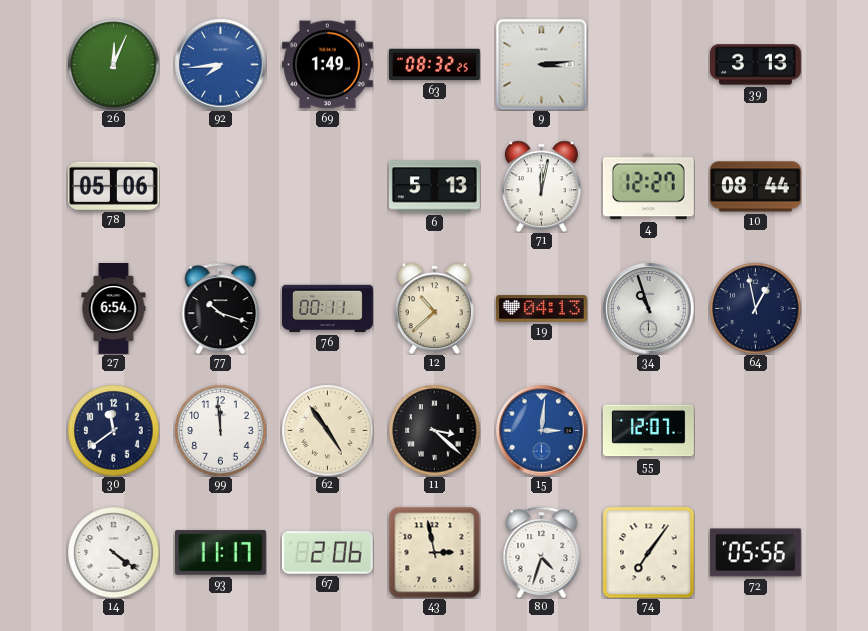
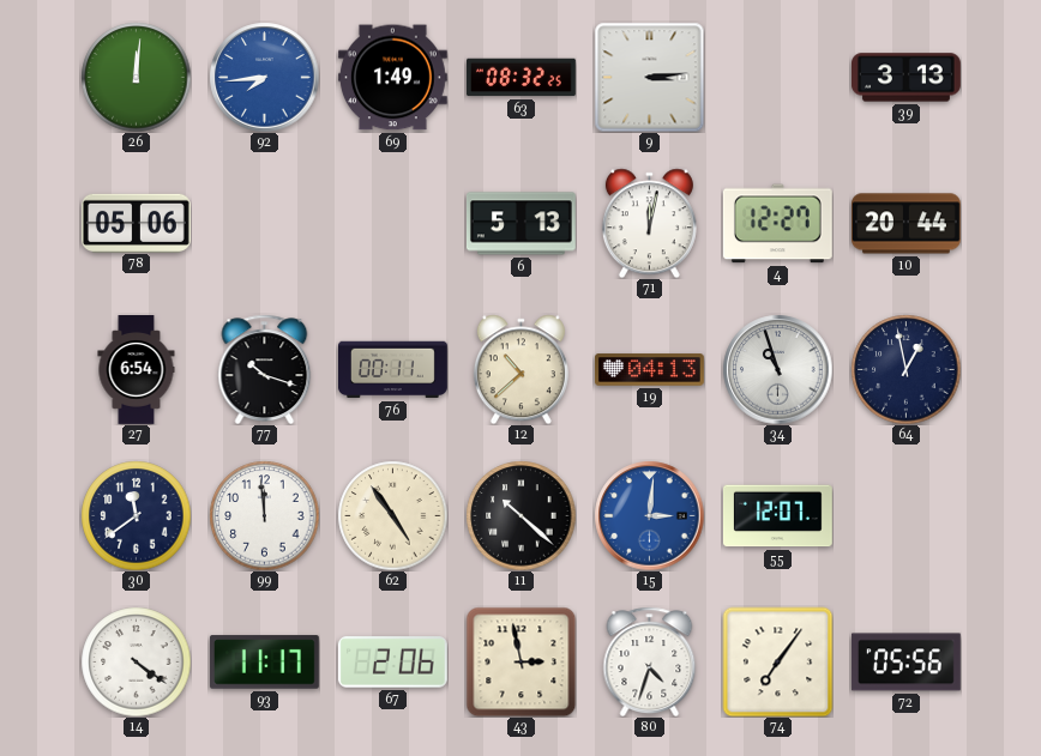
26: 12:04 -> 12:01 (136, 77)
10: 08:44 -> 20:44 (905, 224)
11: 3:22 -> 10:22 (520, 515)
